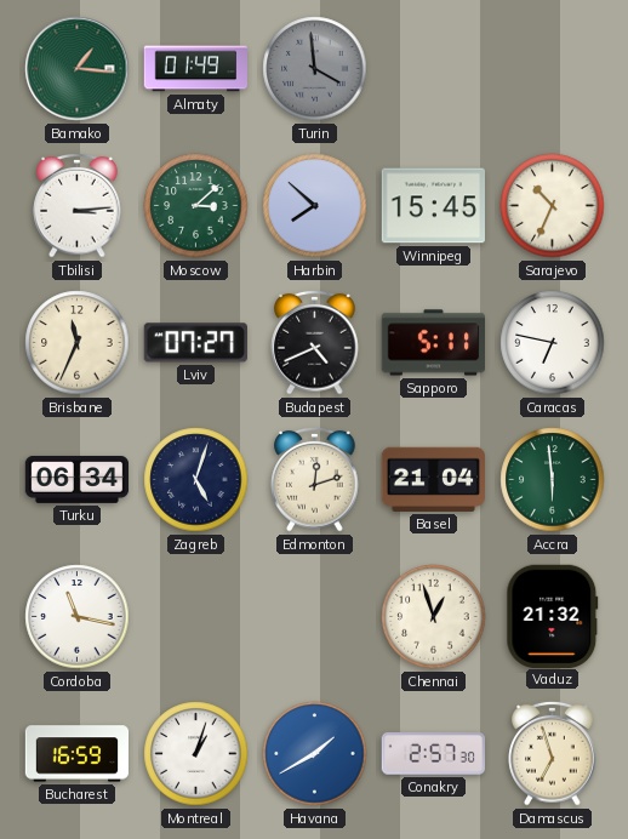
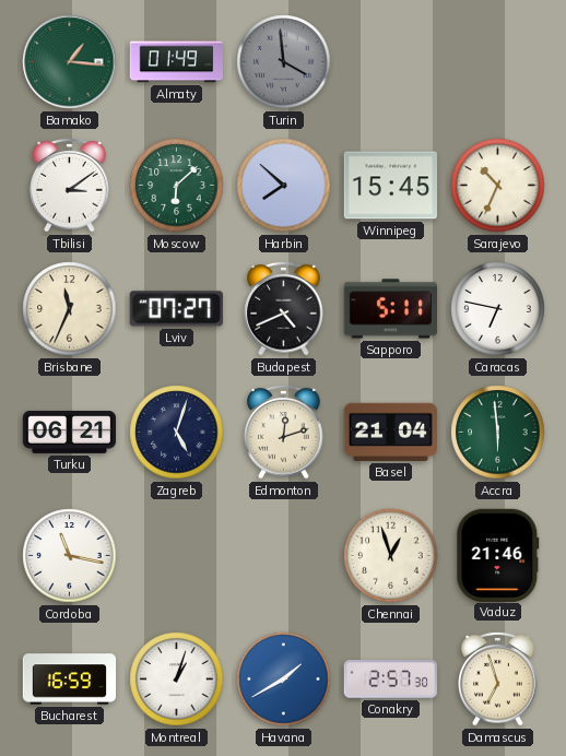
Tbilisi: 3:14 -> 3:09 (70, 185)
Moscow: 3:08 -> 6:08 (177, 186)
Turku: 06:34 -> 06:21 (70, 432)
Vaduz: 21:32 -> 21:46 (498, 555)
